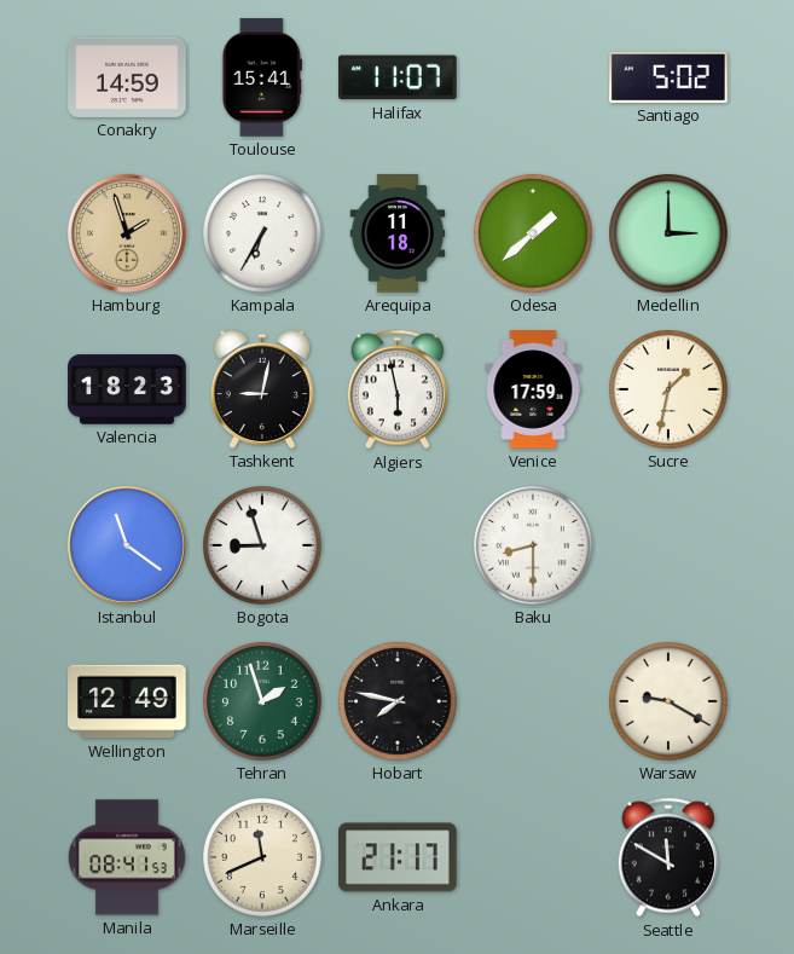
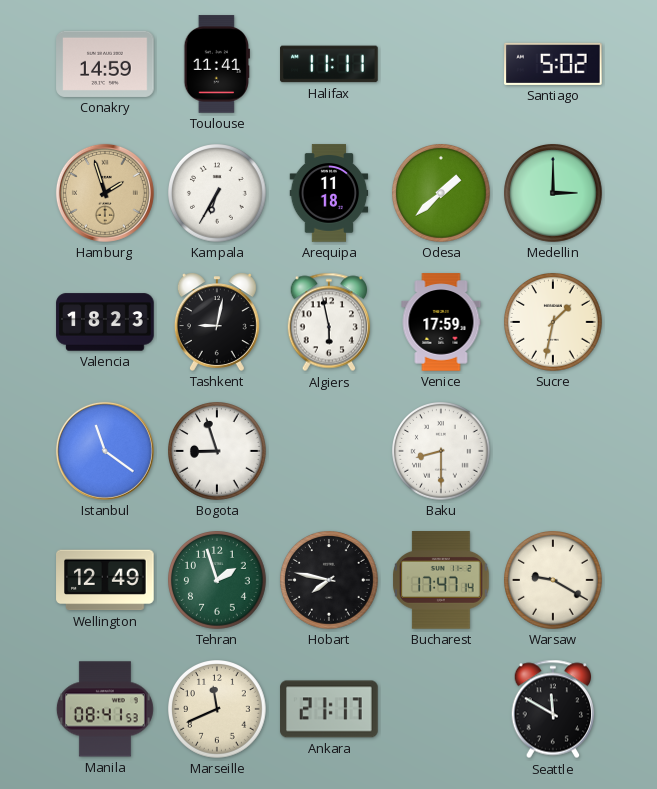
Toulouse: 15:41 -> 11:41 (217, 64)
Halifax: 11:07 -> 11:11 (329, 64)
Bucharest: none -> 17:47 (441, 580)
